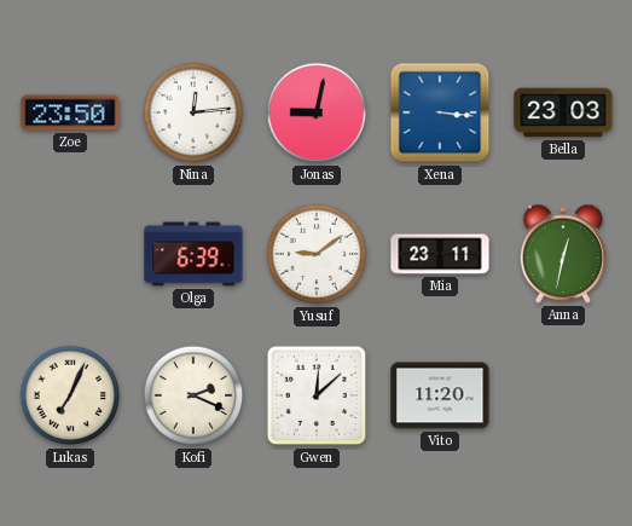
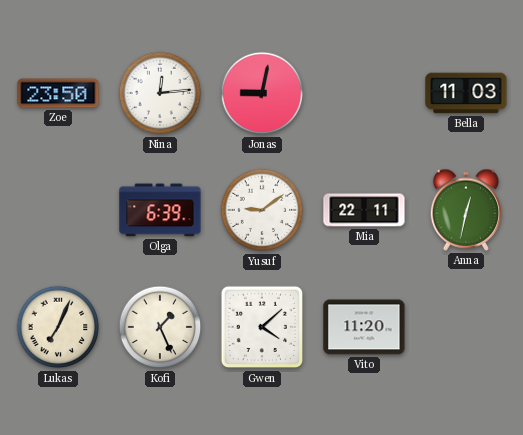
Xena: 3:16 -> none (440, 112)
Bella: 23:03 -> 11:03 (466, 93)
Mia: 23:11 -> 22:11 (364, 210)
Kofi: 2:19 -> 1:26 (160, 327)
Gwen: 12:08 -> 4:08 (262, 327)
